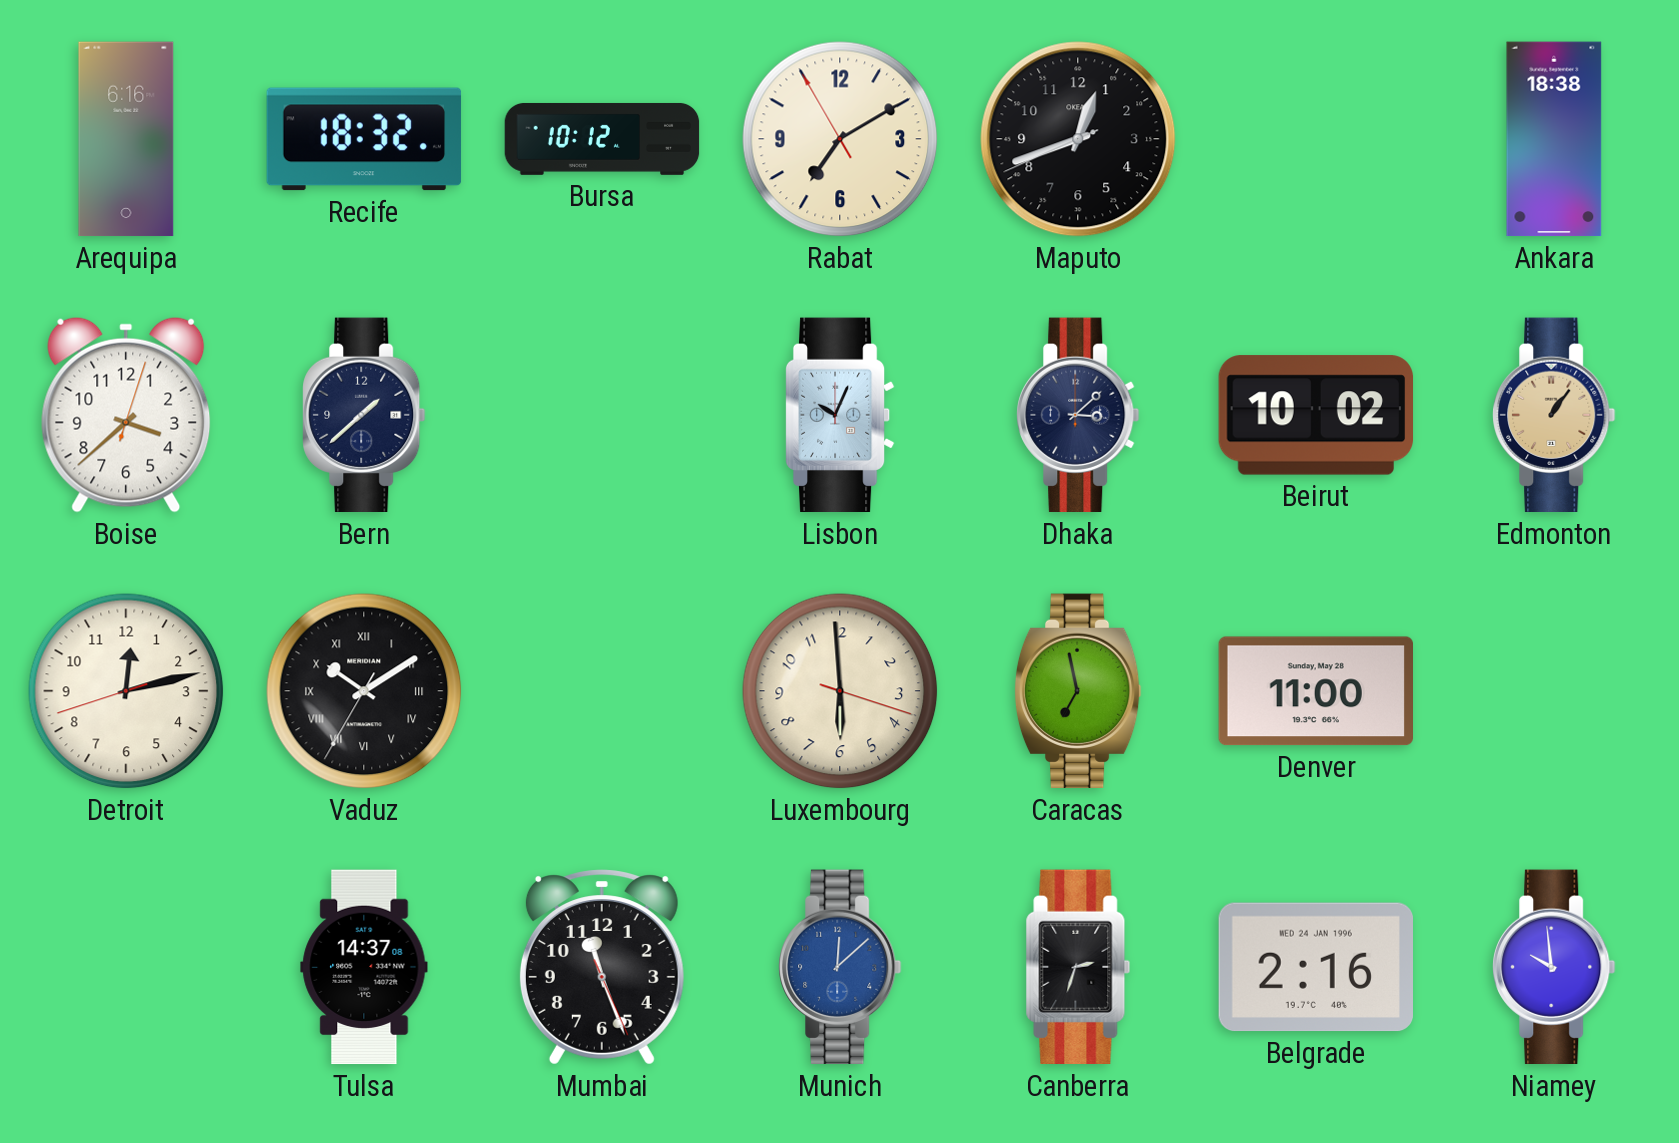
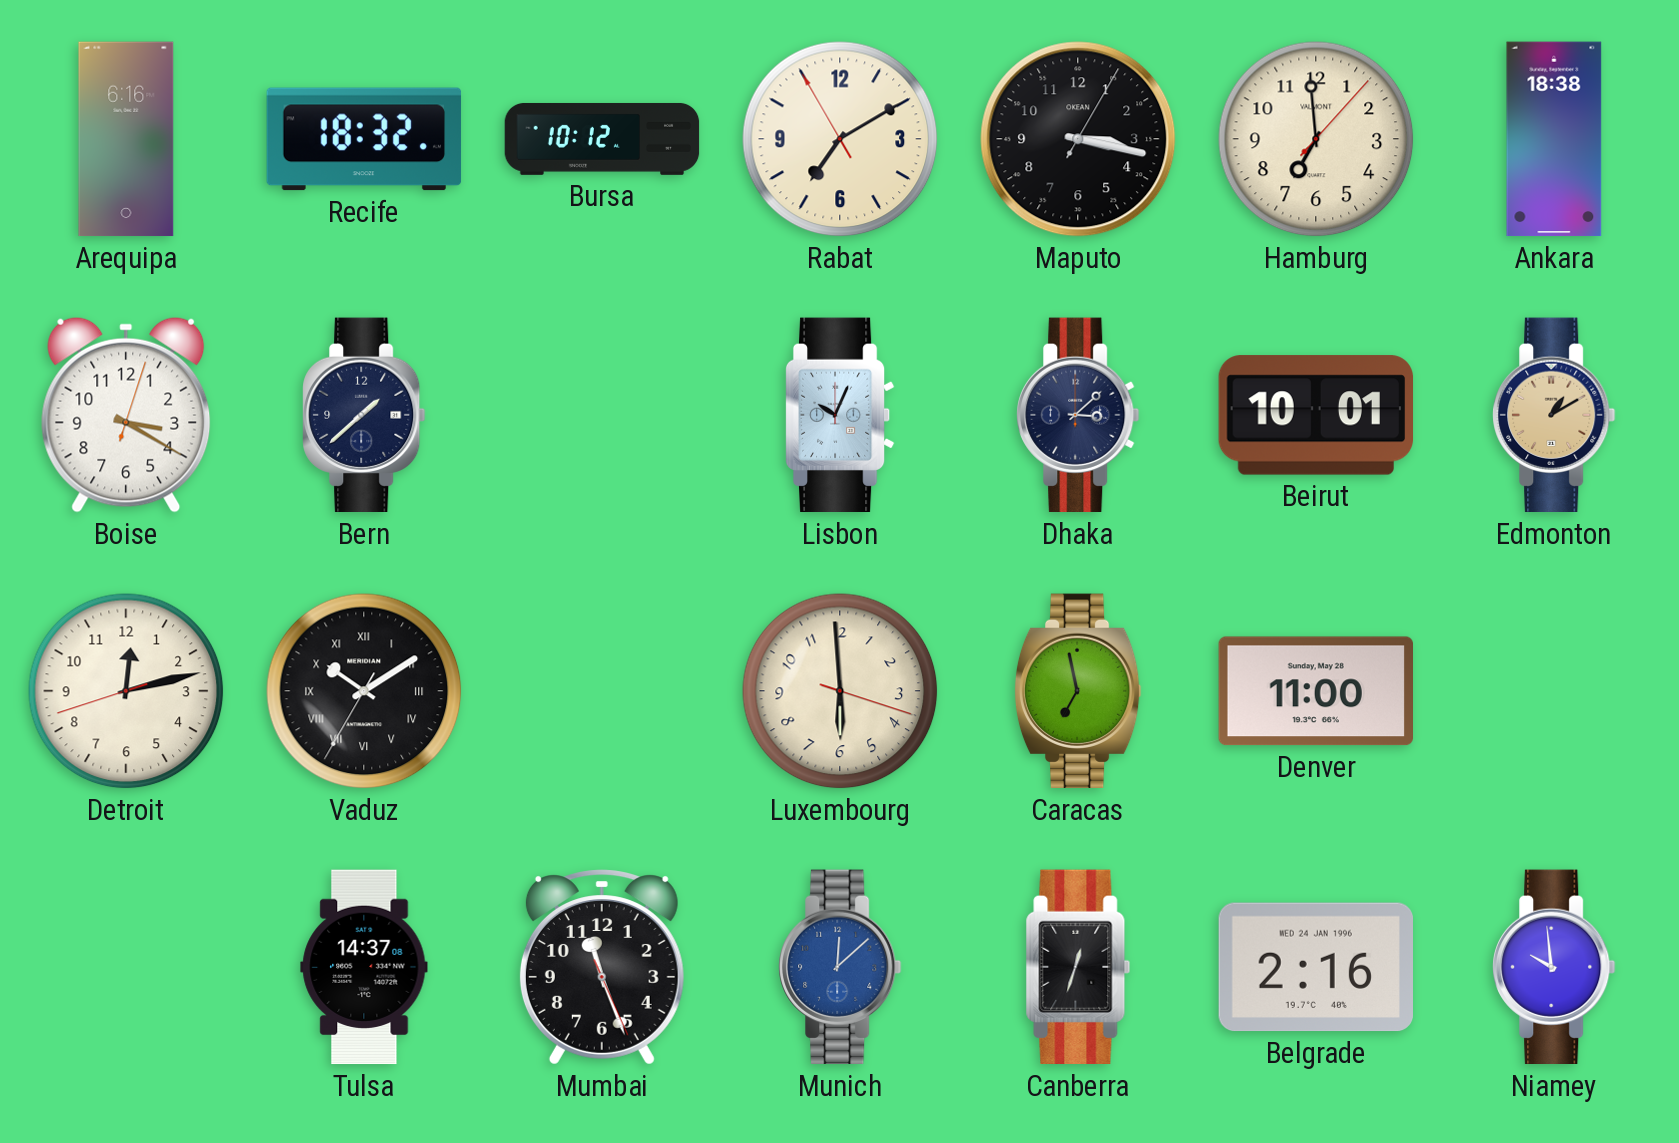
Maputo: 12:41 -> 3:17 (1078, 139)
Hamburg: none -> 6:59 (1316, 139)
Boise: 3:38 -> 3:20 (126, 415)
Beirut: 10:02 -> 10:01 (1316, 415)
Edmonton: 1:06 -> 1:10 (1554, 415)
Canberra: 2:33 -> 12:33 (1078, 967)
